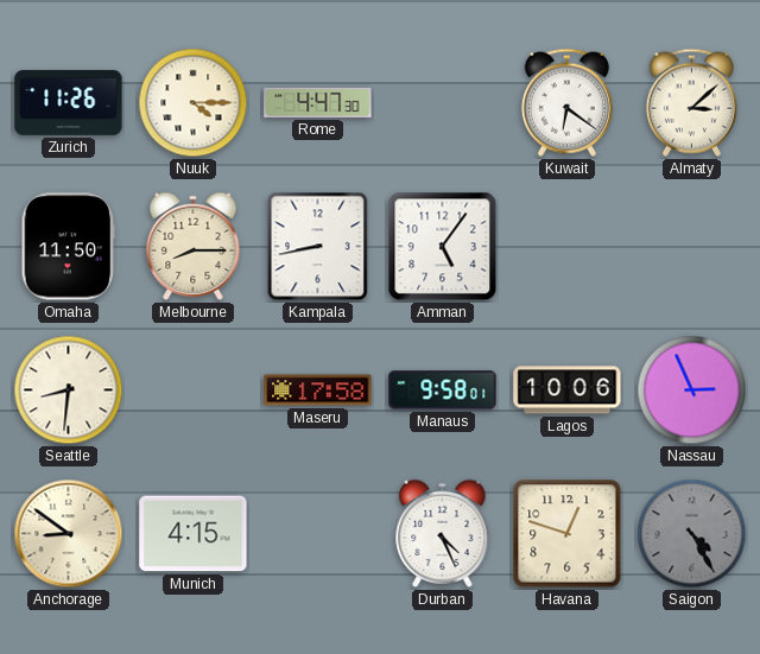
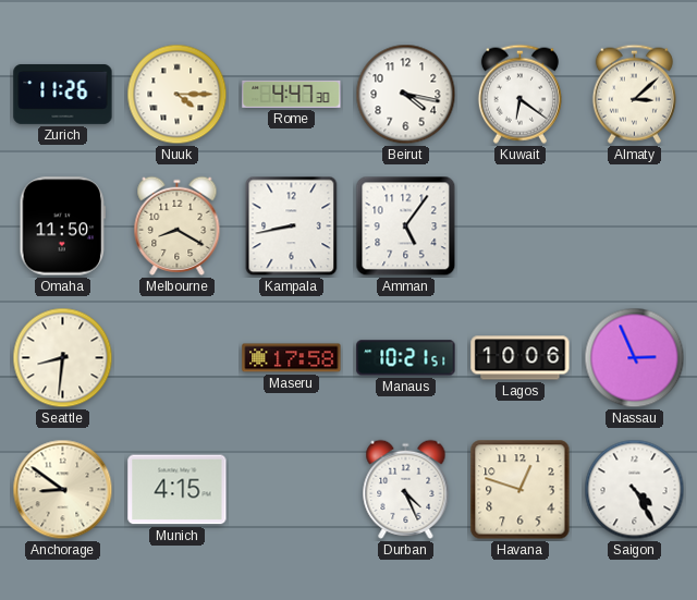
Beirut: none -> 4:17 (406, 95)
Melbourne: 8:15 -> 8:20 (178, 225)
Manaus: 9:58 -> 10:21 (406, 358)
Saigon dial: grey -> white (635, 490)
